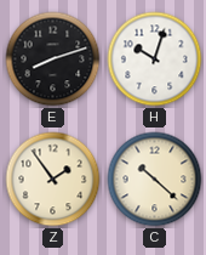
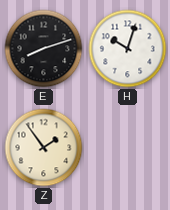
C: 10:22 -> none (155, 180)
